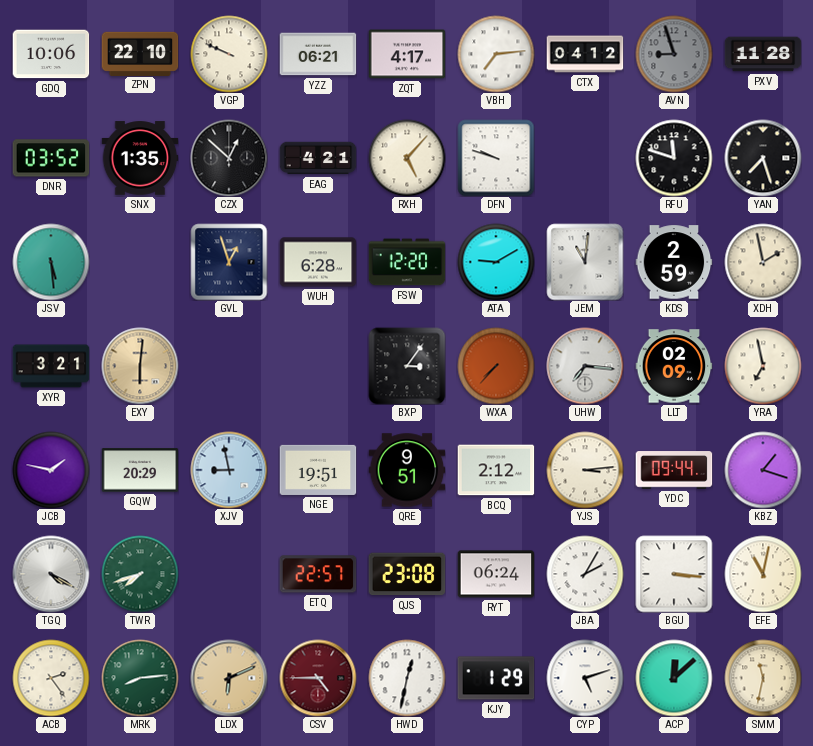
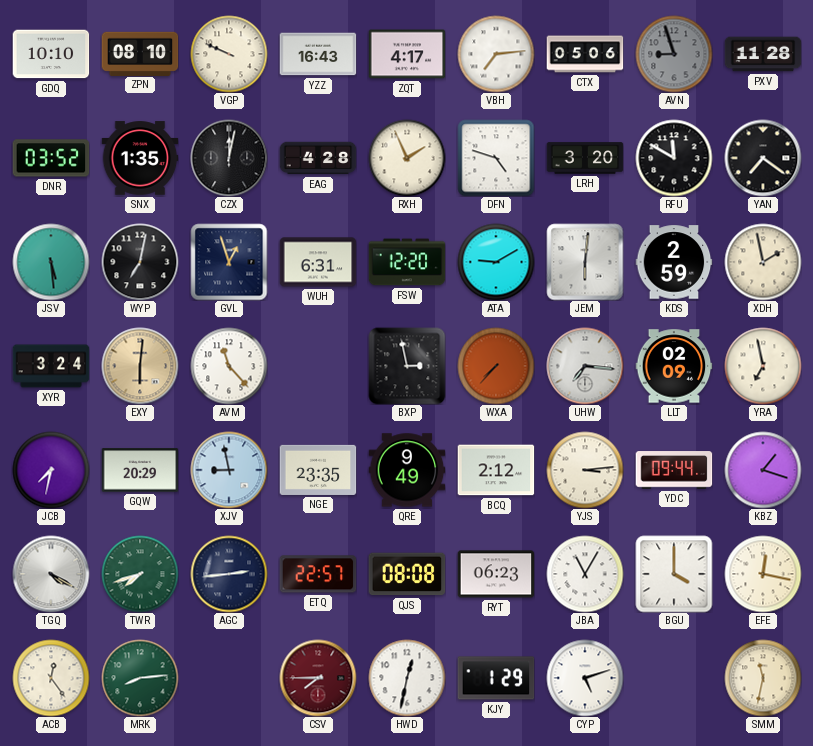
GDQ: 10:06 -> 10:10 (51, 54)
ZPN: 22:10 -> 08:10 (140, 53)
YZZ: 06:21 -> 16:43 (318, 54)
CTX: 04:12 -> 05:06 (585, 54)
CZX: 12:52 -> 12:02 (229, 158)
EAG: 4:21 -> 4:28 (318, 158)
RXH: 5:07 -> 1:56 (407, 158)
DFN: 9:48 -> 4:48 (496, 158)
LRH: none -> 3:20 (585, 158)
RFU: 11:48 -> 11:50 (674, 158)
YAN: 7:27 -> 7:21 (763, 158)
WYP: none -> 7:02 (140, 262)
WUH: 6:28 -> 6:31 (318, 262)
JEM: 11:01 -> 6:01 (585, 262)
XYR: 3:21 -> 3:24 (51, 366)
AVM: none -> 11:23 (229, 366)
BXP: 3:06 -> 2:58 (407, 366)
JCB: 1:47 -> 7:32 (51, 470)
NGE: 19:51 -> 23:35 (318, 470)
QRE: 9:51 -> 9:49 (407, 470)
AGC: none -> 2:44 (229, 574)
QJS: 23:08 -> 08:08 (407, 574)
RYT: 06:24 -> 06:23 (496, 574)
JBA: 2:05 -> 11:05 (585, 574)
BGU: 3:16 -> 4:00 (674, 574)
EFE: 11:02 -> 12:17 (763, 574)
ACB: 2:24 -> 12:24 (51, 678)
LDX: 6:11 -> none (229, 678)
CSV: 4:45 -> 7:45 (318, 678)
ACP: 12:08 -> none (674, 678)
